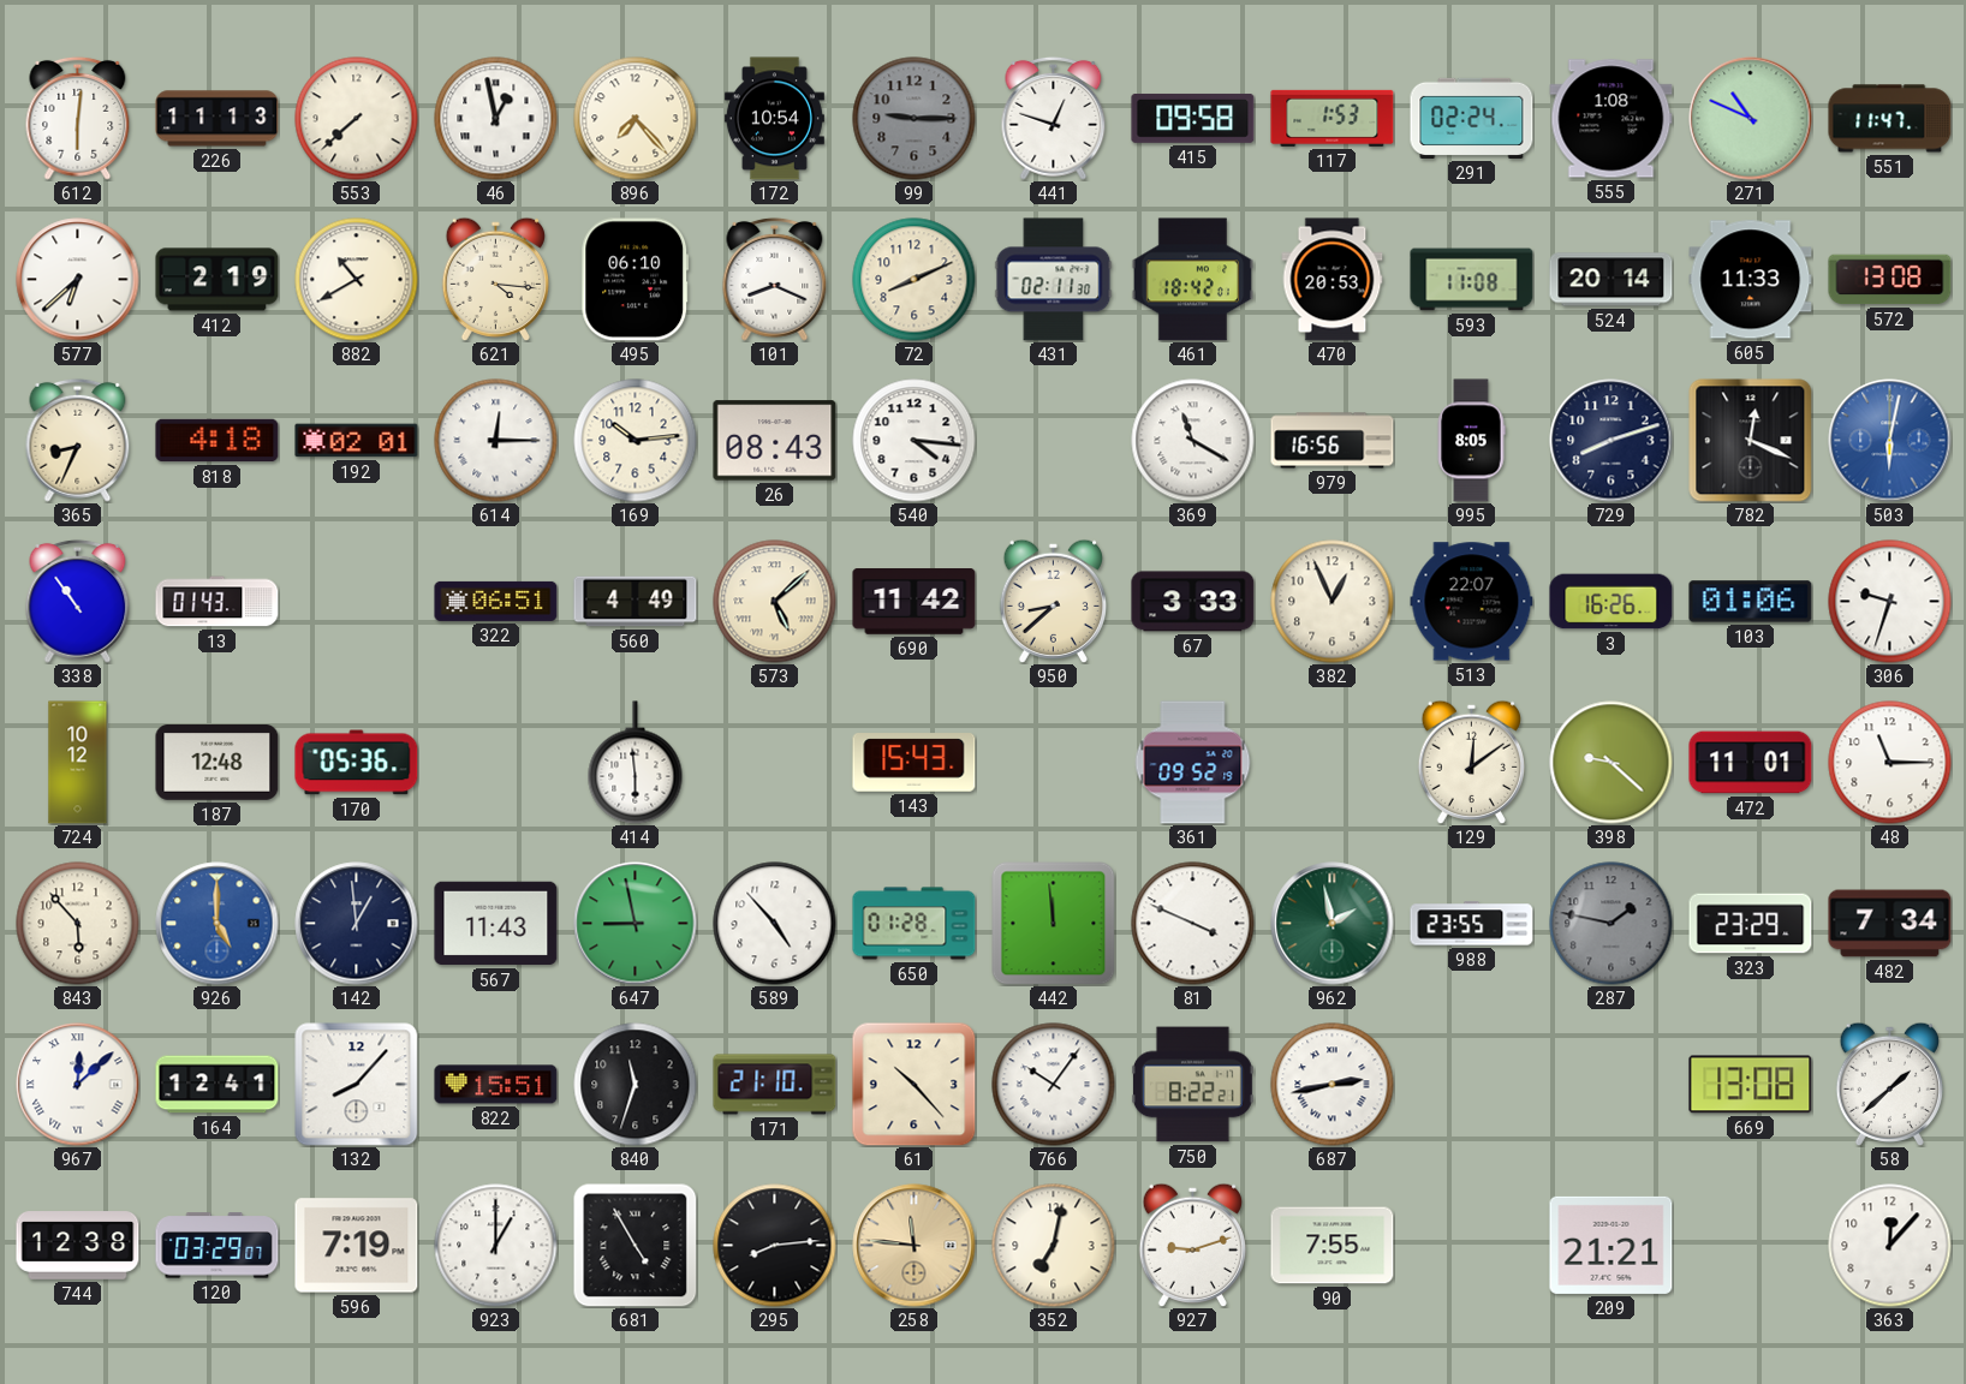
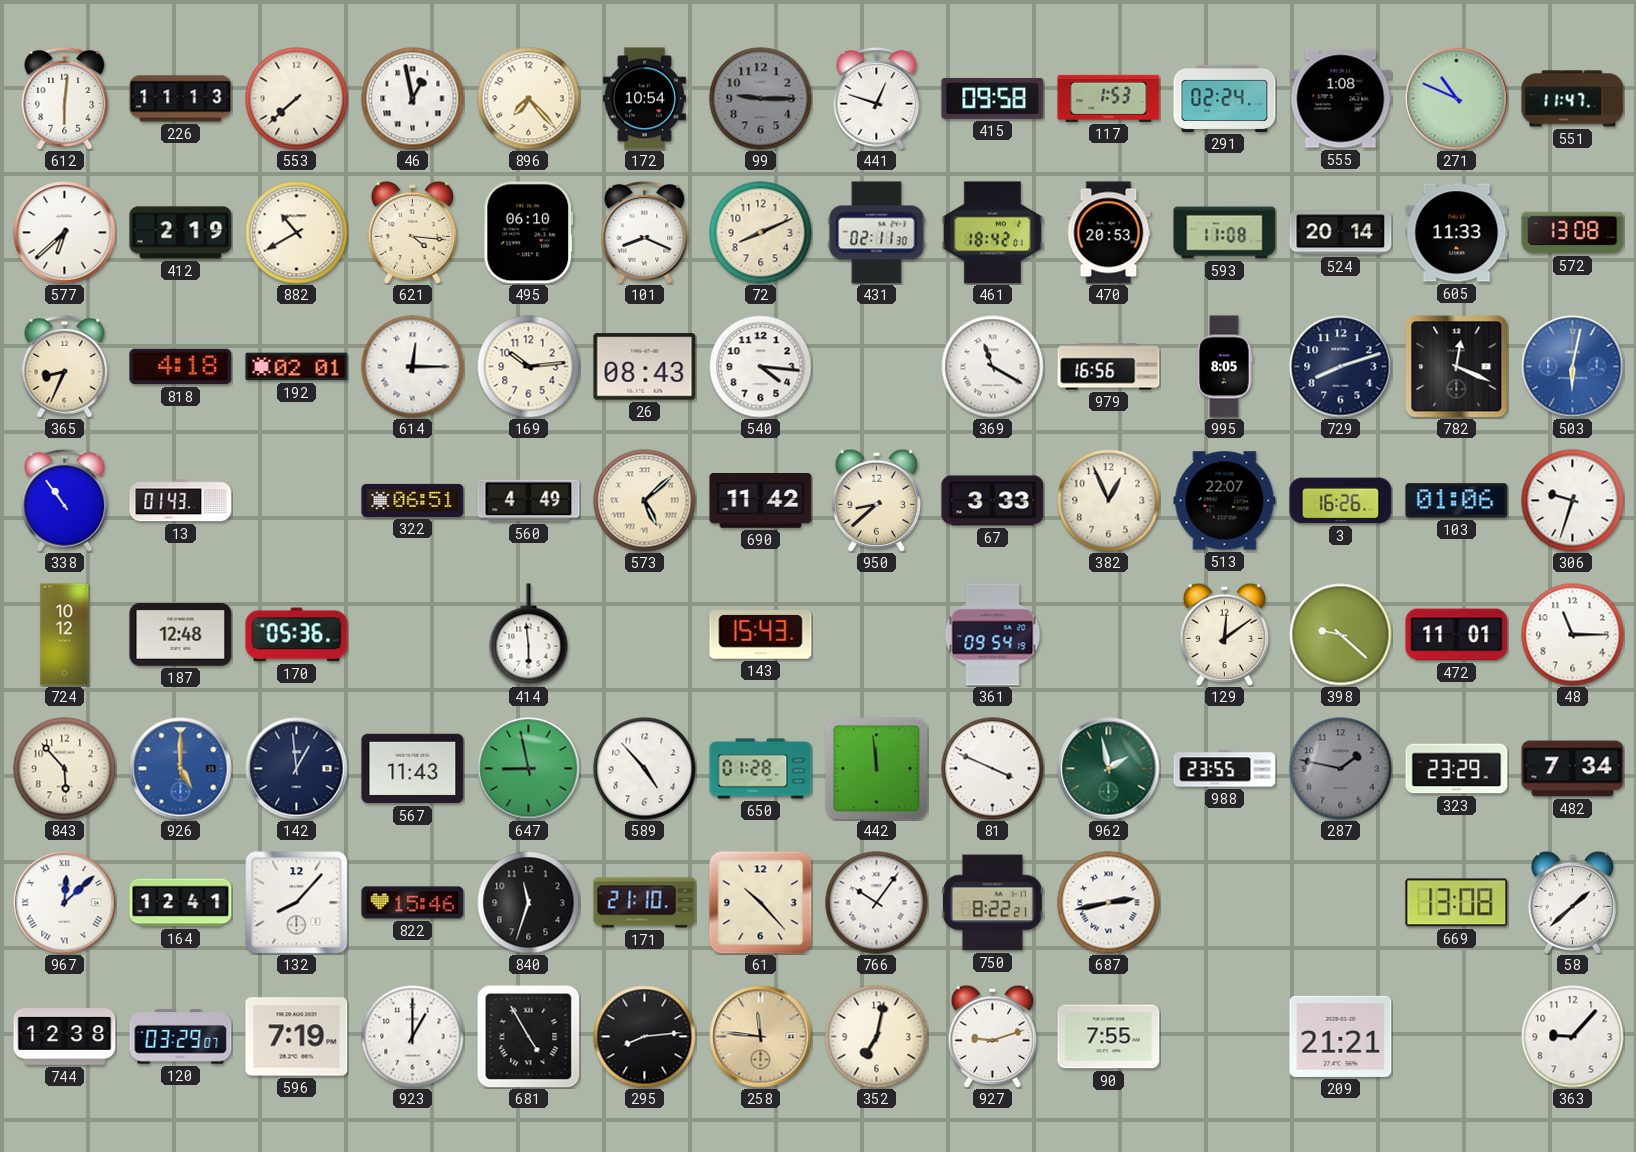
361: 09:52 -> 09:54 (993, 635)
822: 15:51 -> 15:46 (413, 903)
363: 12:07 -> 9:07 (1573, 1037)
